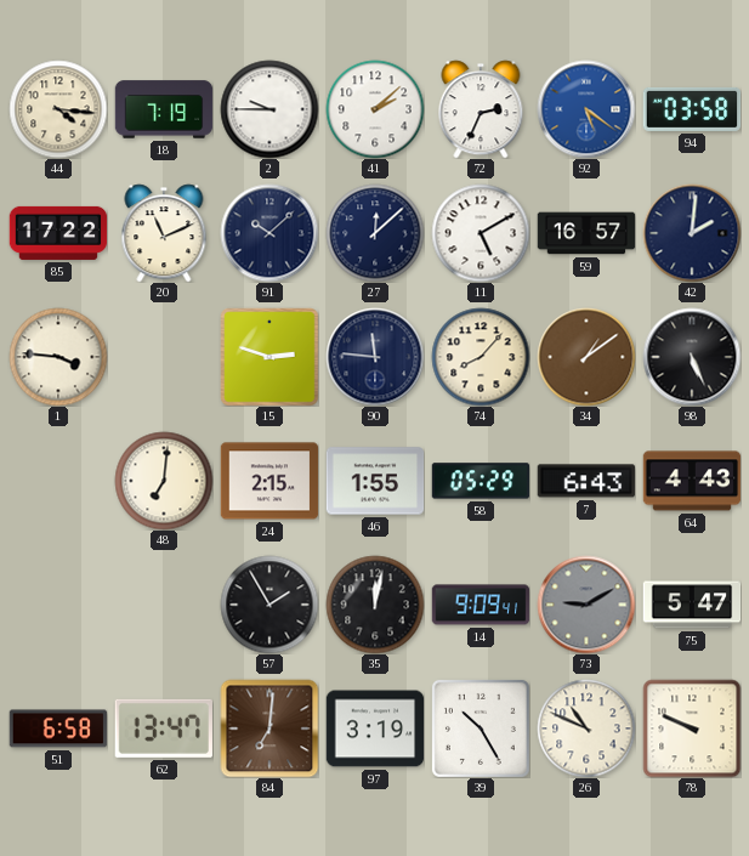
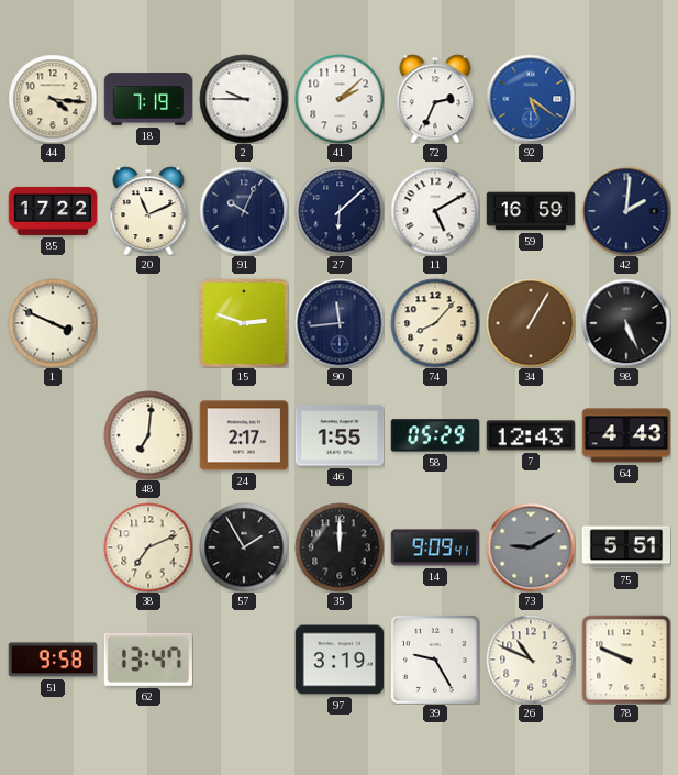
94: 03:58 -> none (692, 109)
91: 10:08 -> 10:04 (244, 211)
27: 12:08 -> 6:08 (340, 211)
59: 16:57 -> 16:59 (531, 211)
1: 3:46 -> 3:49 (53, 323)
90: 11:46 -> 11:44 (340, 323)
34: 1:09 -> 1:05 (531, 323)
24: 2:15 -> 2:17 (244, 435)
7: 6:43 -> 12:43 (530, 435)
38: none -> 7:11 (148, 547)
35: 12:02 -> 12:00 (340, 547)
75: 5:47 -> 5:51 (626, 547)
51: 6:58 -> 9:58 (53, 660)
84: 7:01 -> none (269, 729)
39: 10:25 -> 9:25 (435, 660)
